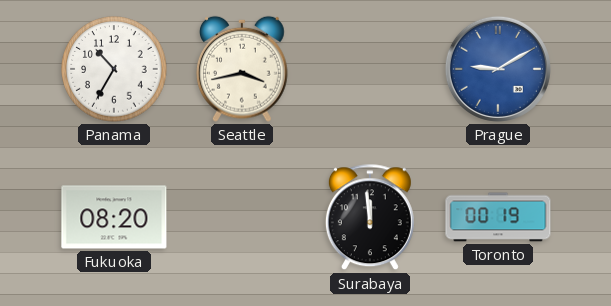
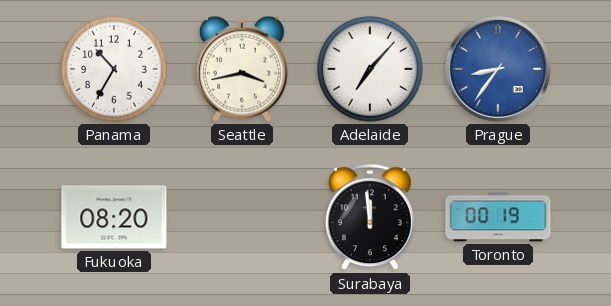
Adelaide: none -> 7:07 (370, 69)
Prague: 9:10 -> 8:36 (498, 69)
